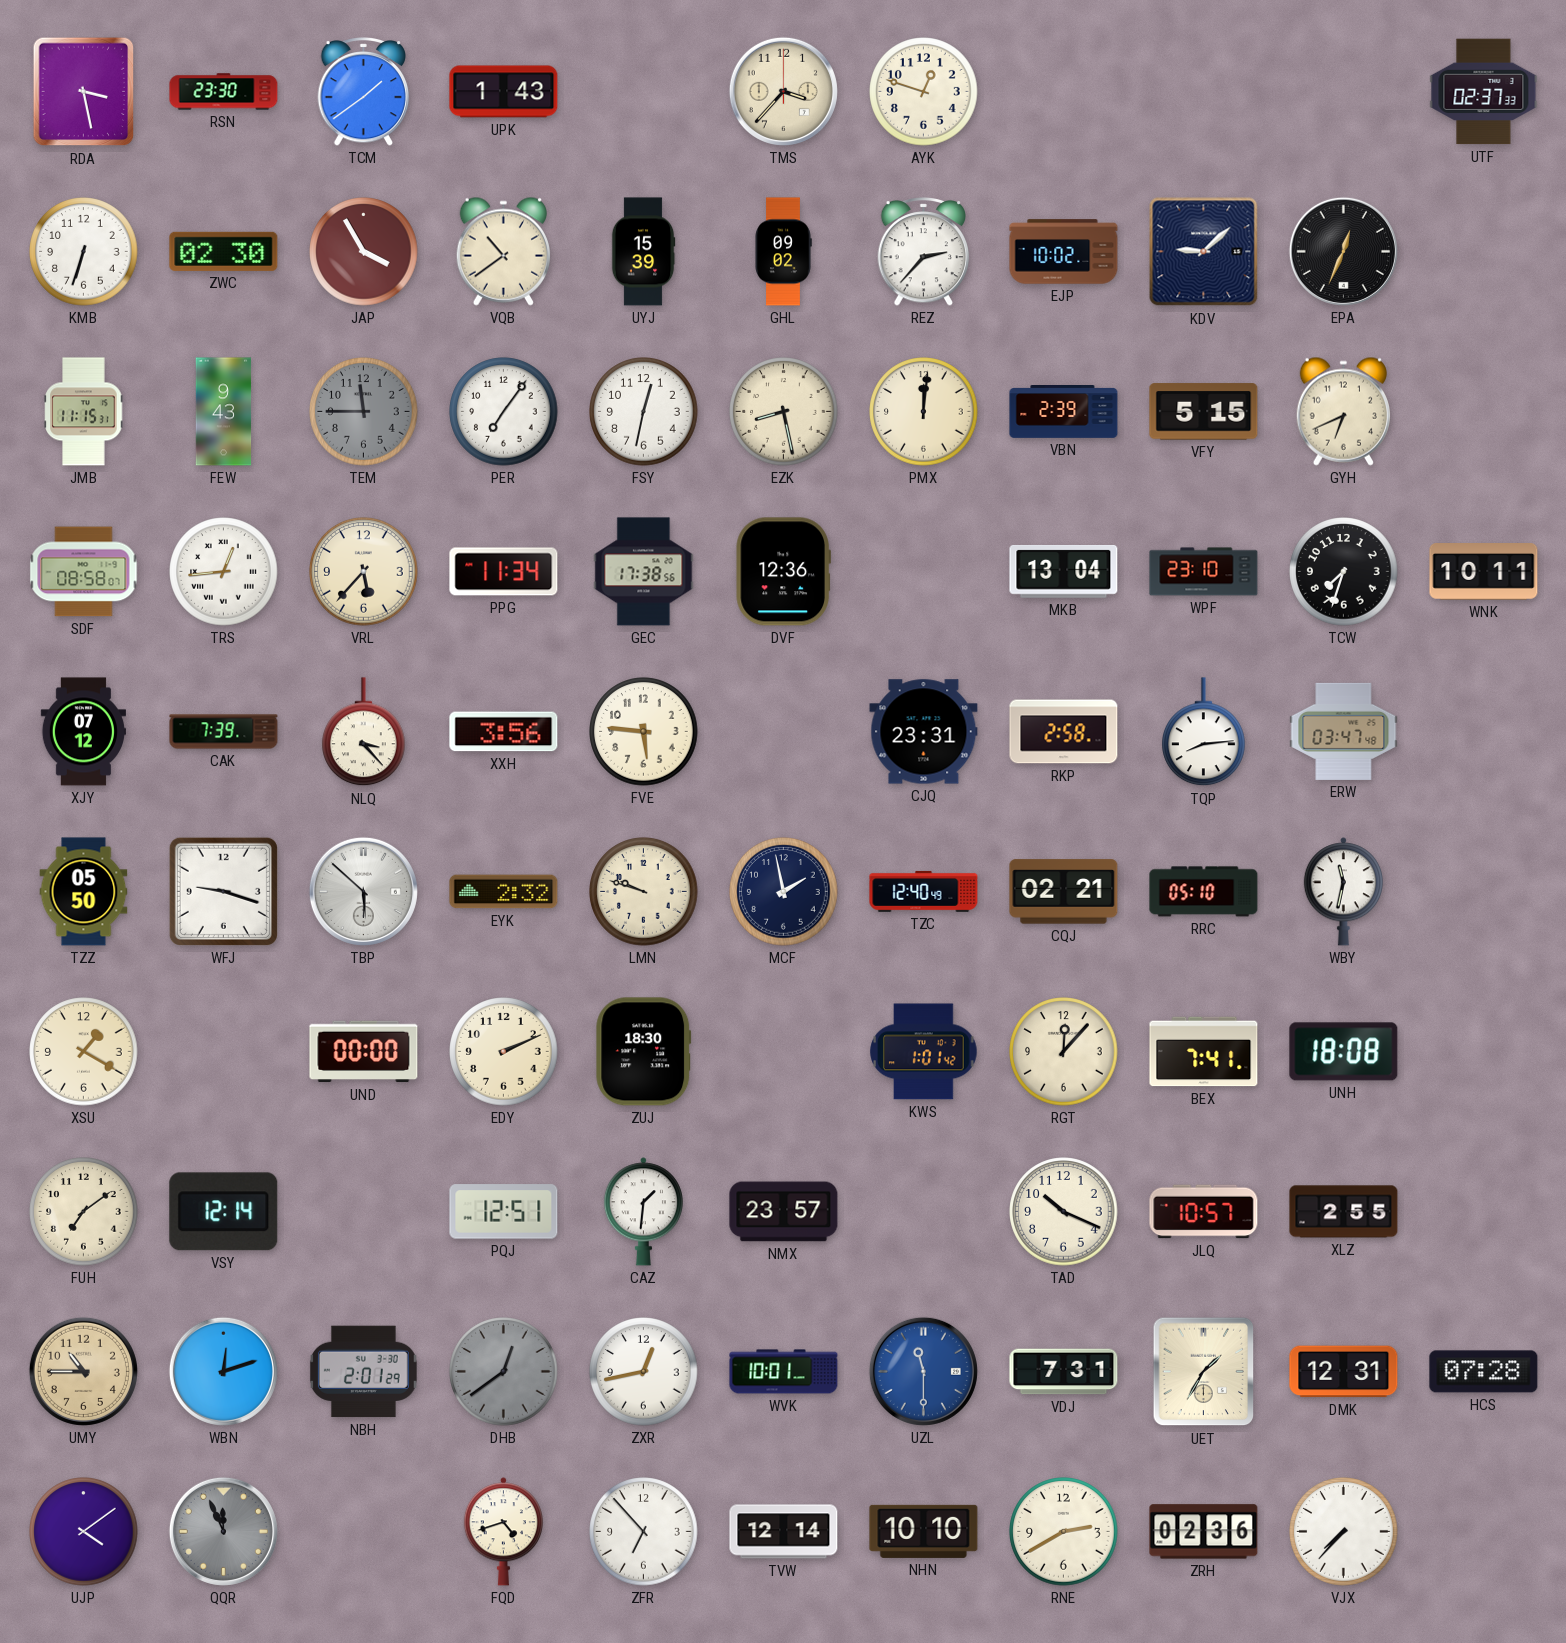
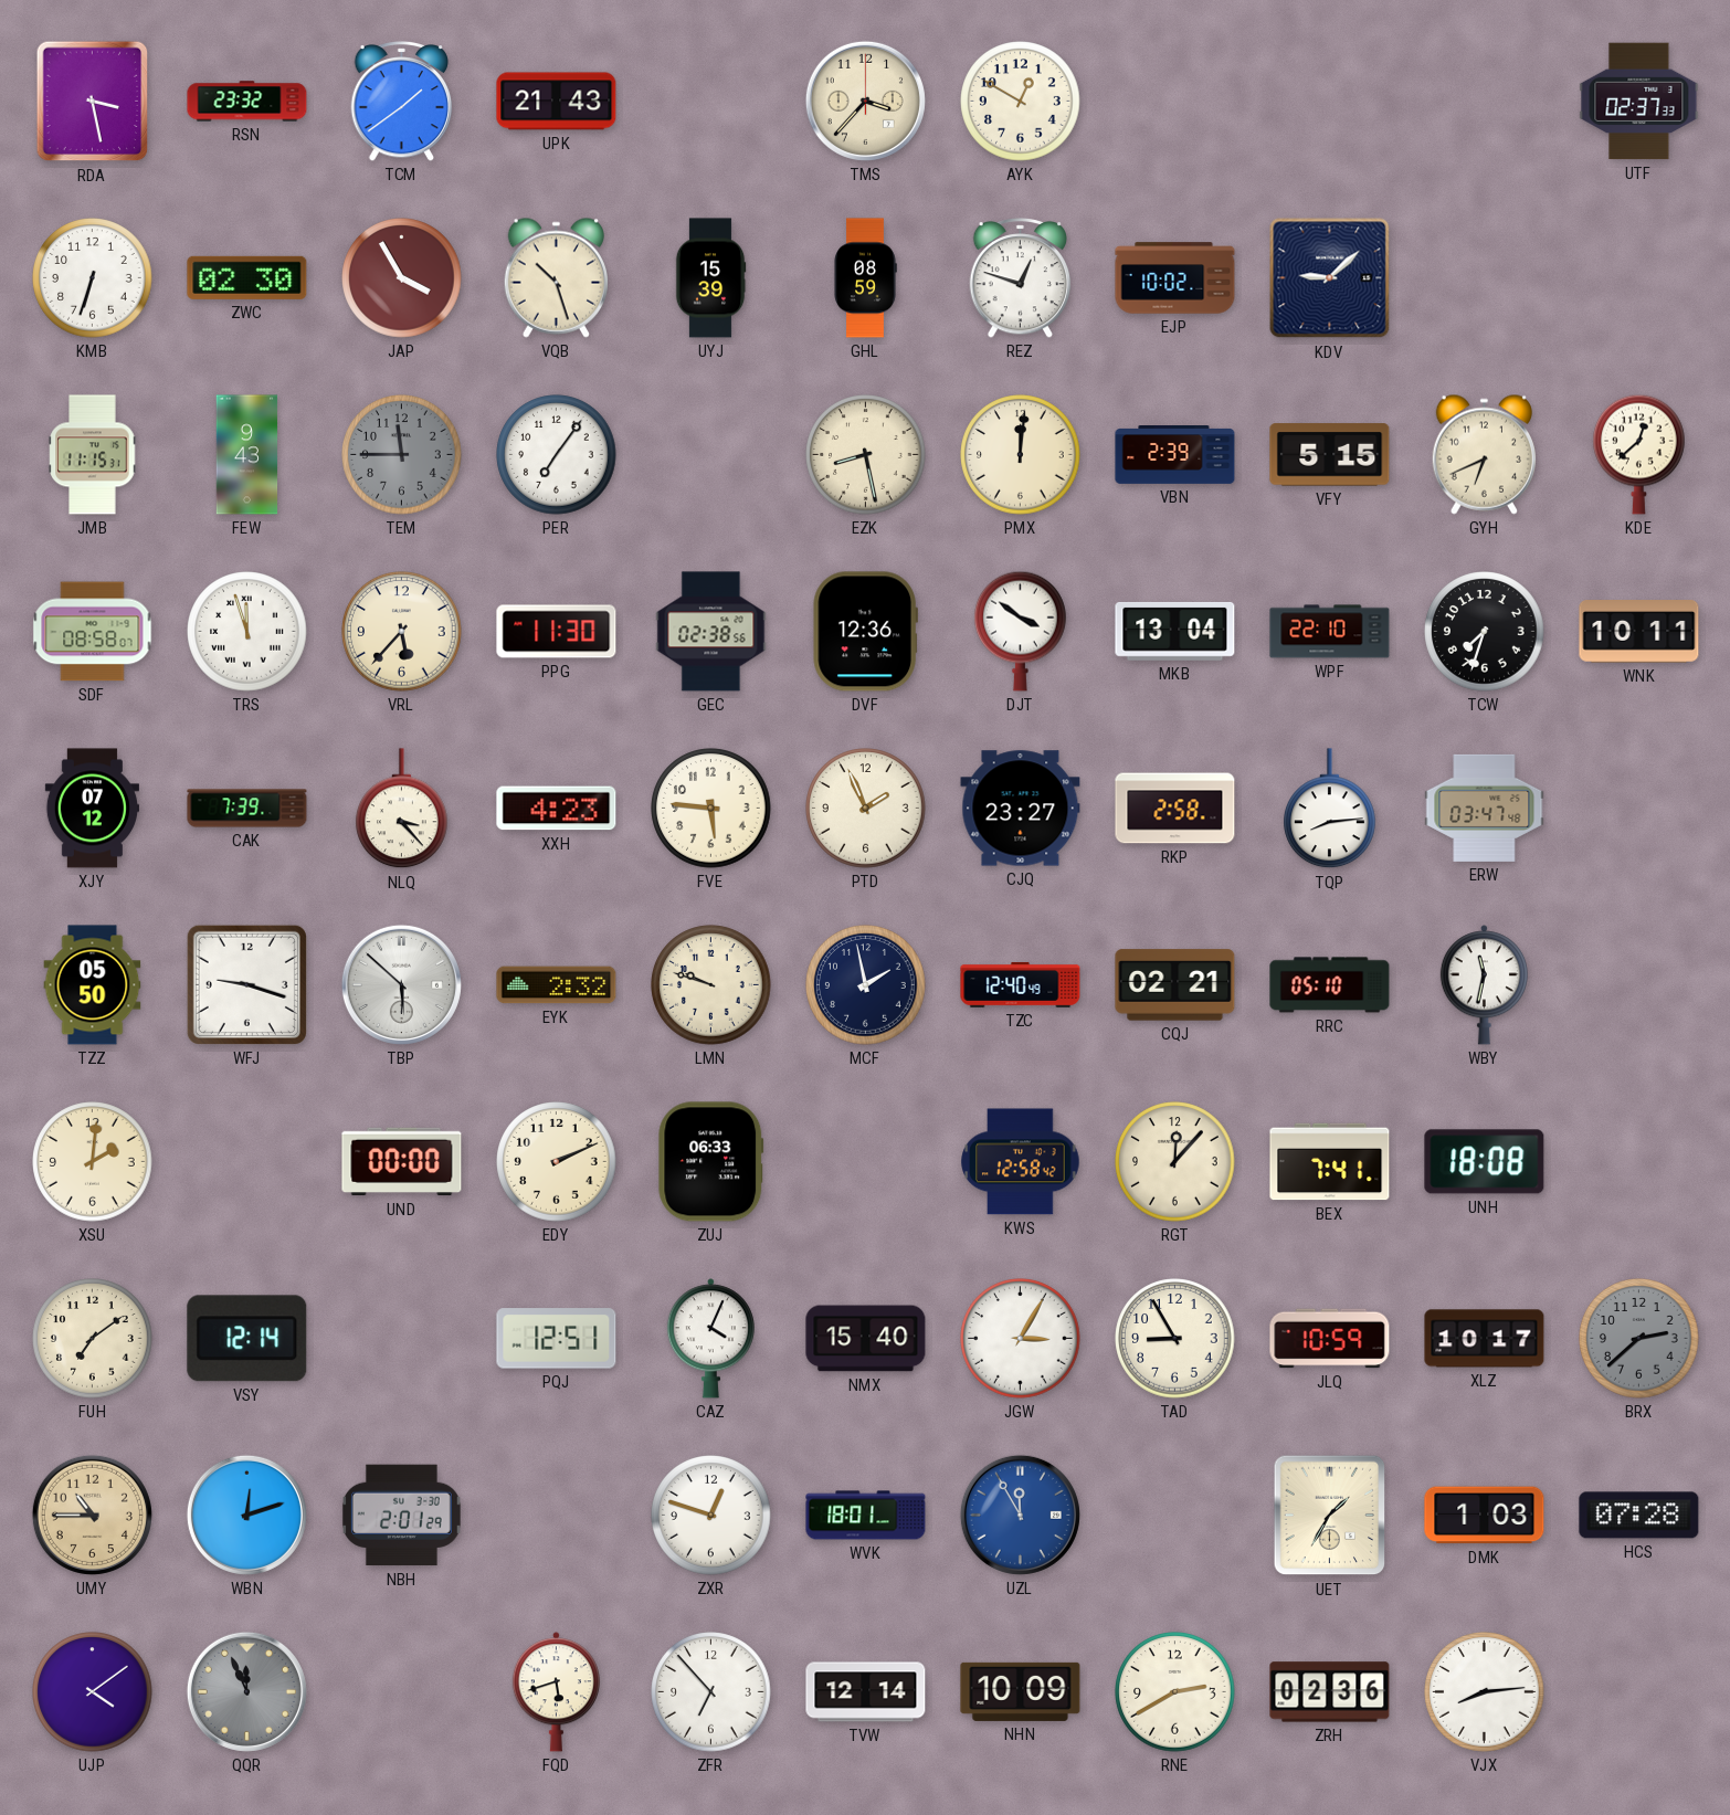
RSN: 23:30 -> 23:32 (247, 102)
UPK: 1:43 -> 21:43 (557, 102)
AYK: 12:48 -> 12:50 (1021, 102)
VQB: 10:39 -> 10:27 (556, 277)
GHL: 09:02 -> 08:59 (865, 278)
REZ: 2:37 -> 12:48 (1021, 278)
EPA: 12:34 -> none (1343, 251)
FSY: 12:32 -> none (644, 412)
KDE: none -> 12:38 (1639, 454)
TRS: 12:44 -> 11:57 (247, 632)
PPG: 11:34 -> 11:30 (557, 632)
GEC: 17:38 -> 02:38 (711, 632)
DJT: none -> 3:51 (1021, 631)
WPF: 23:10 -> 22:10 (1330, 632)
XXH: 3:56 -> 4:23 (557, 809)
PTD: none -> 1:56 (866, 809)
CJQ: 23:31 -> 23:27 (1021, 809)
XSU: 1:20 -> 2:01 (93, 1162)
ZUJ: 18:30 -> 06:33 (711, 1162)
KWS: 1:01 -> 12:58 (1021, 1162)
CAZ: 1:31 -> 4:04 (710, 1339)
NMX: 23:57 -> 15:40 (866, 1339)
JGW: none -> 3:05 (1021, 1339)
TAD: 10:19 -> 8:55 (1175, 1339)
JLQ: 10:57 -> 10:59 (1330, 1339)
XLZ: 2:55 -> 10:17 (1485, 1339)
BRX: none -> 2:38 (1639, 1339)
DHB: 12:39 -> none (504, 1372)
ZXR: 12:43 -> 12:48 (711, 1516)
WVK: 10:01 -> 18:01 (866, 1516)
UZL: 11:30 -> 11:55 (1020, 1515)
VDJ: 7:31 -> none (1064, 1372)
DMK: 12:31 -> 1:03 (1485, 1516)
FQD: 4:42 -> 5:42 (556, 1692)
NHN: 10:10 -> 10:09 (1021, 1691)
VJX: 7:37 -> 8:14 (1485, 1692)
